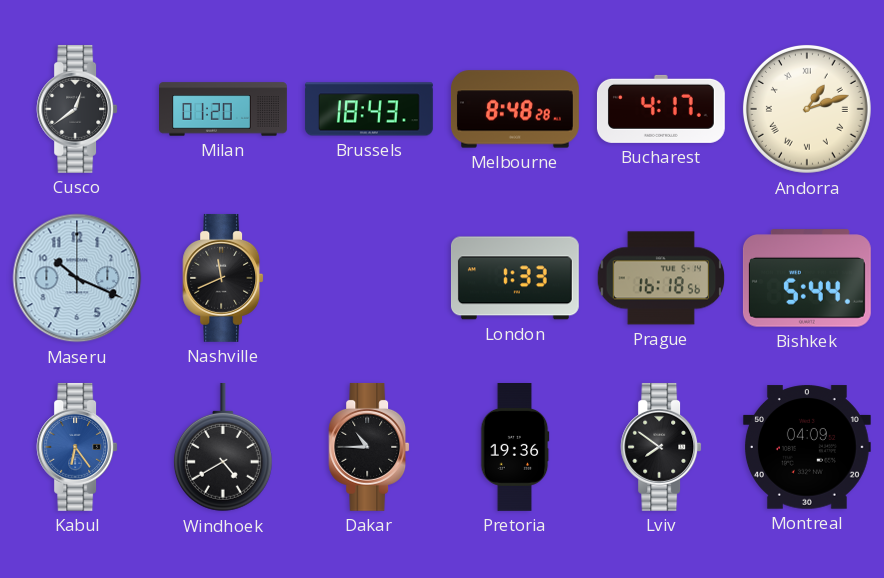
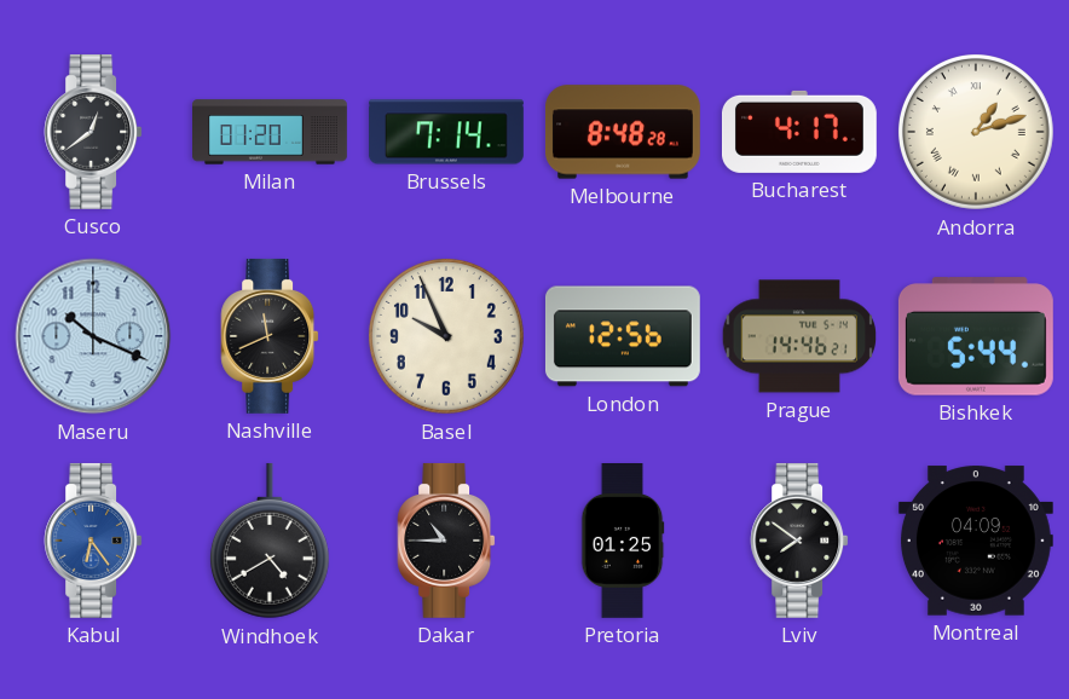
Brussels: 18:43 -> 7:14 (446, 132)
Basel: none -> 9:56 (446, 336)
London: 1:33 -> 12:56 (623, 336)
Prague: 16:18 -> 14:46 (798, 336)
Pretoria: 19:36 -> 01:25 (623, 542)
